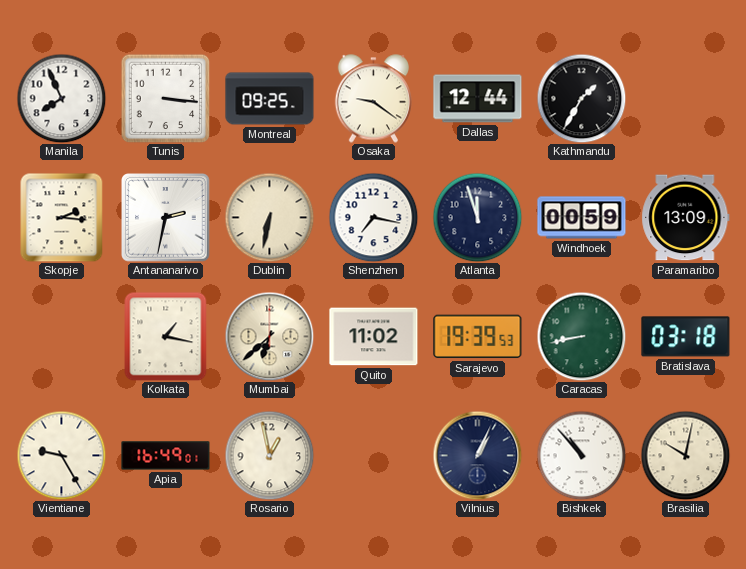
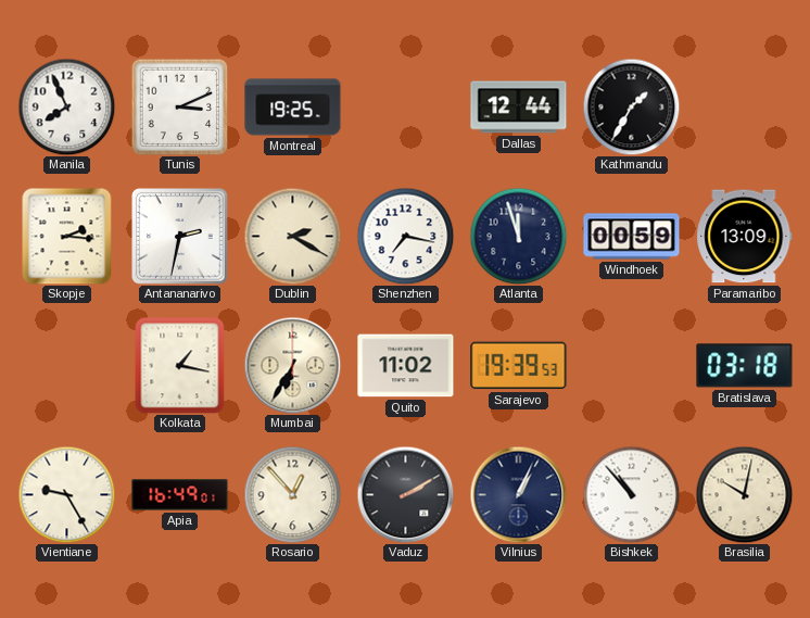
Tunis: 3:16 -> 3:11 (179, 106)
Montreal: 09:25 -> 19:25 (293, 108)
Osaka: 9:21 -> none (373, 99)
Dublin: 6:32 -> 2:20 (292, 236)
Mumbai: 6:38 -> 6:35 (292, 365)
Caracas: 8:43 -> none (581, 336)
Rosario: 12:58 -> 12:53 (292, 494)
Vaduz: none -> 2:10 (405, 494)
